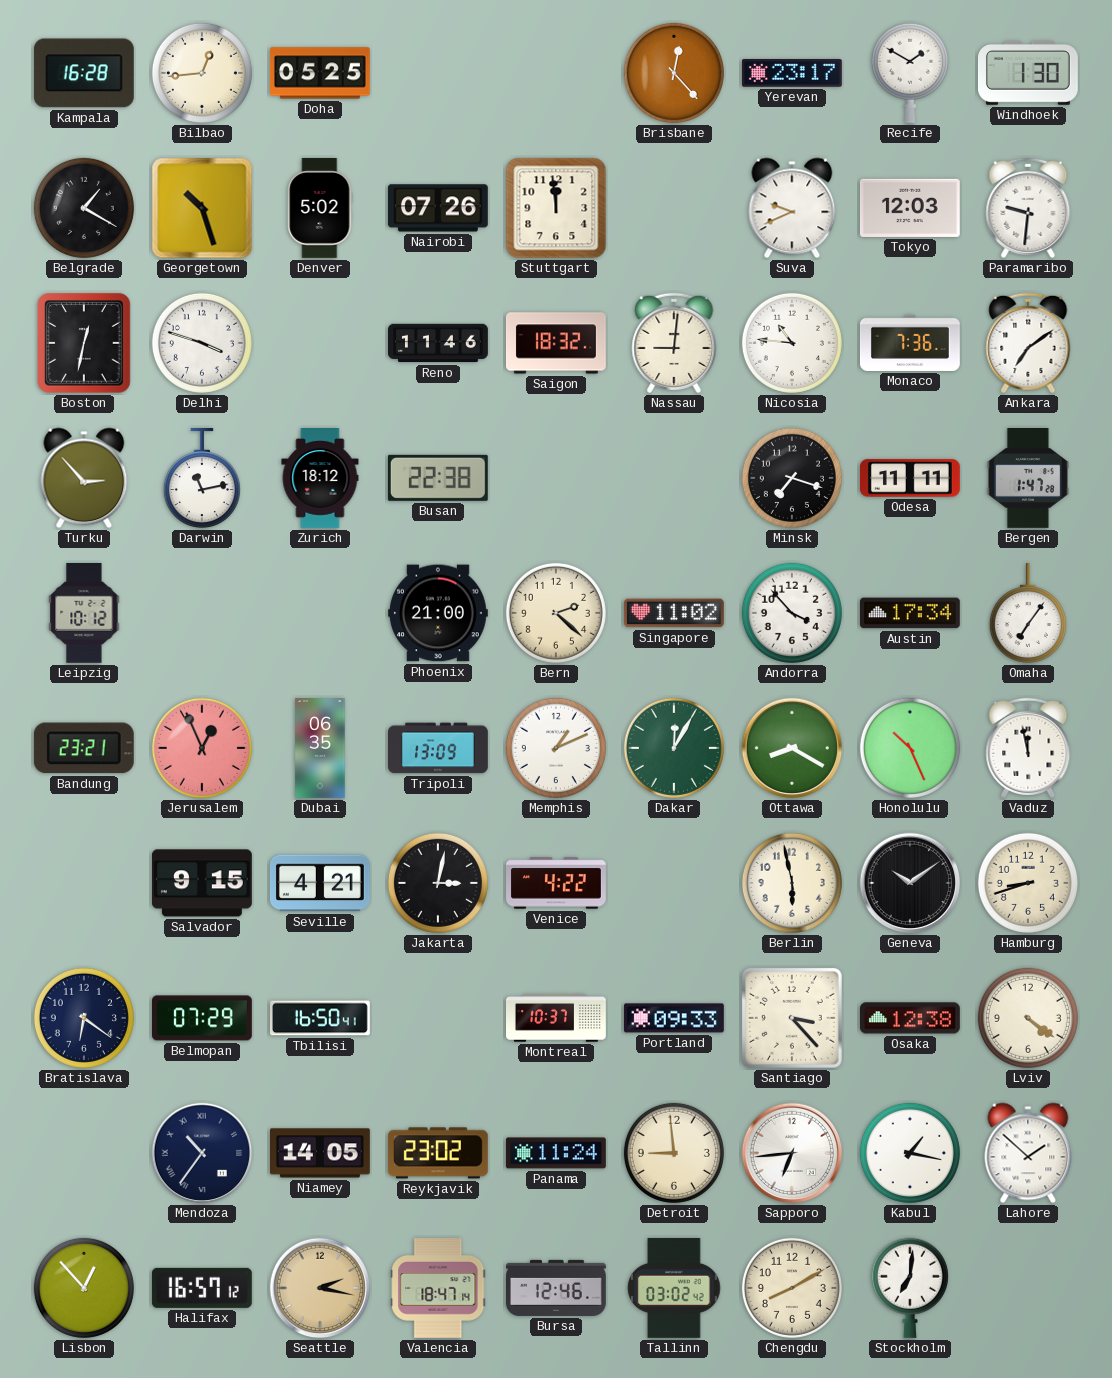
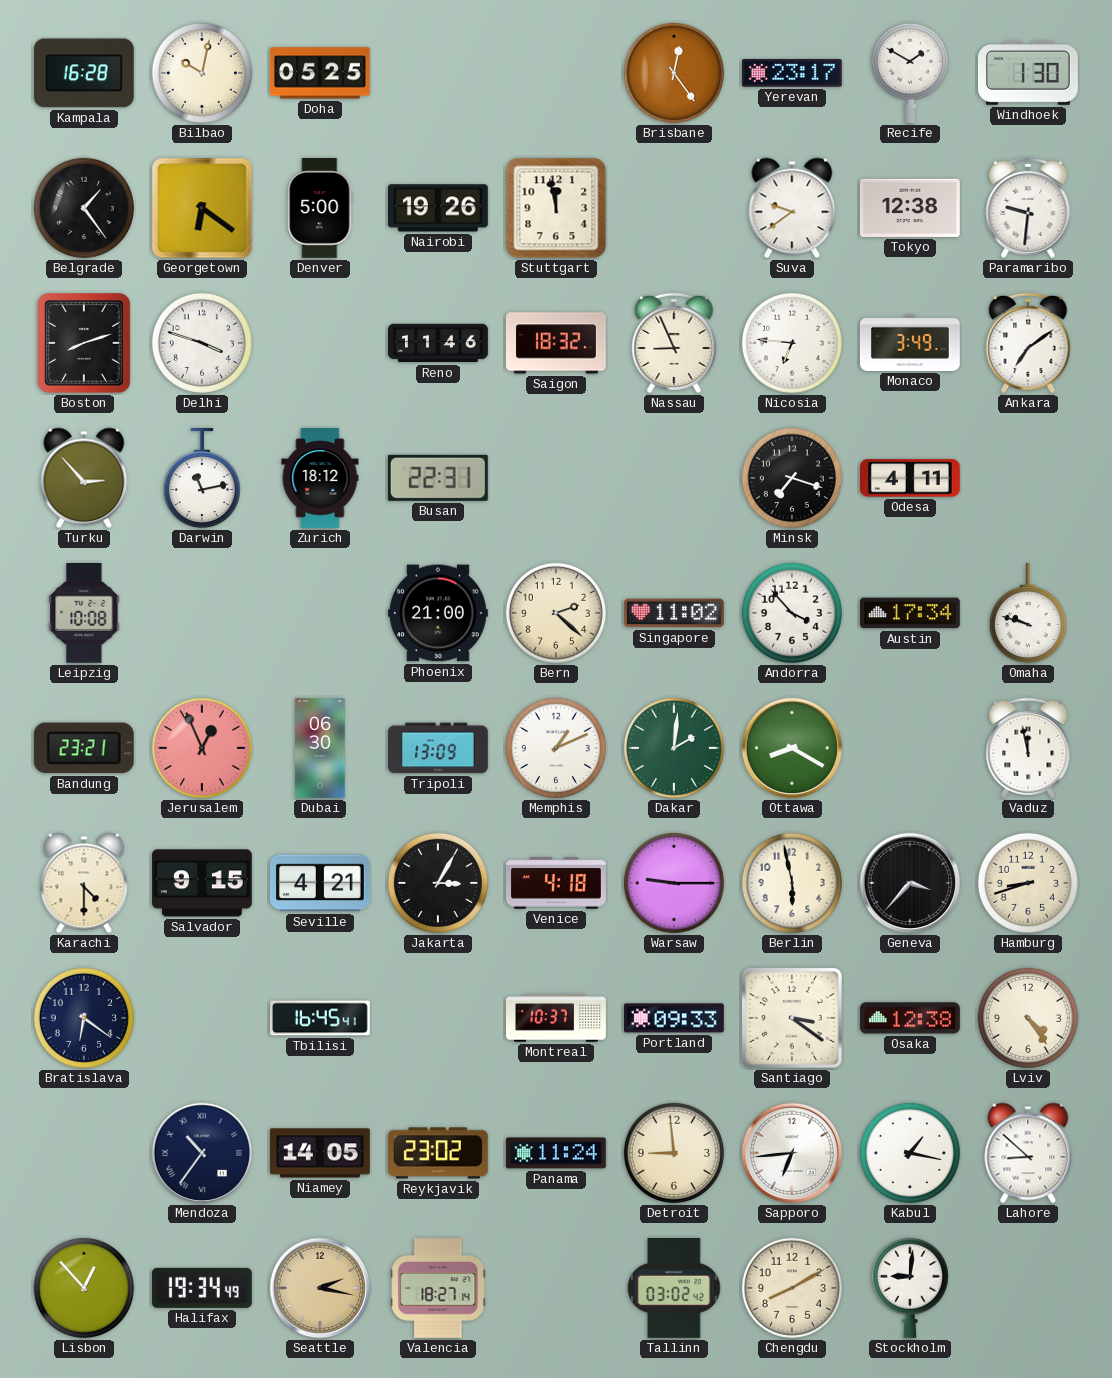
Bilbao: 12:44 -> 10:02 (202, 73)
Brisbane: 12:23 -> 12:24 (674, 73)
Belgrade: 1:20 -> 1:24 (84, 208)
Georgetown: 10:27 -> 6:21 (202, 208)
Denver: 5:02 -> 5:00 (320, 208)
Nairobi: 07:26 -> 19:26 (438, 208)
Stuttgart: 11:59 -> 11:58 (556, 208)
Suva: 9:41 -> 9:39 (792, 208)
Tokyo: 12:03 -> 12:38 (910, 208)
Boston: 12:32 -> 8:12 (85, 344)
Nassau: 9:01 -> 8:56 (674, 343)
Nicosia: 10:46 -> 6:46 (792, 343)
Monaco: 7:36 -> 3:49 (910, 343)
Busan: 22:38 -> 22:31 (438, 478)
Odesa: 11:11 -> 4:11 (910, 478)
Bergen: 1:47 -> none (1028, 479)
Leipzig: 10:12 -> 10:08 (84, 613)
Omaha: 7:06 -> 9:48 (1028, 613)
Dubai: 06:35 -> 06:30 (320, 749)
Dakar: 12:05 -> 2:01 (674, 748)
Honolulu: 10:26 -> none (910, 748)
Karachi: none -> 4:30 (84, 883)
Jakarta: 3:02 -> 3:05 (438, 883)
Venice: 4:22 -> 4:18 (557, 883)
Warsaw: none -> 9:15 (674, 883)
Geneva: 10:09 -> 3:37 (910, 883)
Belmopan: 07:29 -> none (202, 1018)
Tbilisi: 16:50 -> 16:45 (321, 1018)
Santiago: 3:23 -> 3:21 (792, 1018)
Lviv: 4:21 -> 4:24 (1028, 1018)
Lahore: 1:52 -> 8:52 (1028, 1153)
Halifax: 16:57 -> 19:34 (202, 1288)
Valencia: 18:47 -> 18:27 (438, 1289)
Bursa: 12:46 -> none (557, 1288)
Stockholm: 7:01 -> 9:01 (910, 1288)
